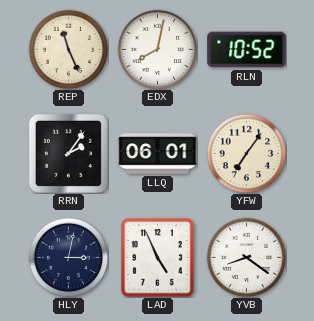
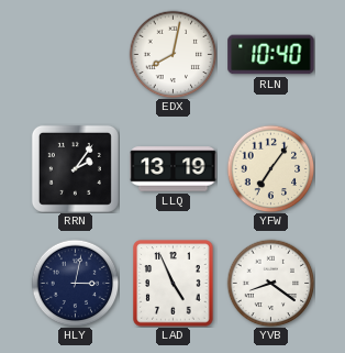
REP: 11:26 -> none (68, 49)
RLN: 10:52 -> 10:40 (271, 55)
LLQ: 06:01 -> 13:19 (174, 169)
